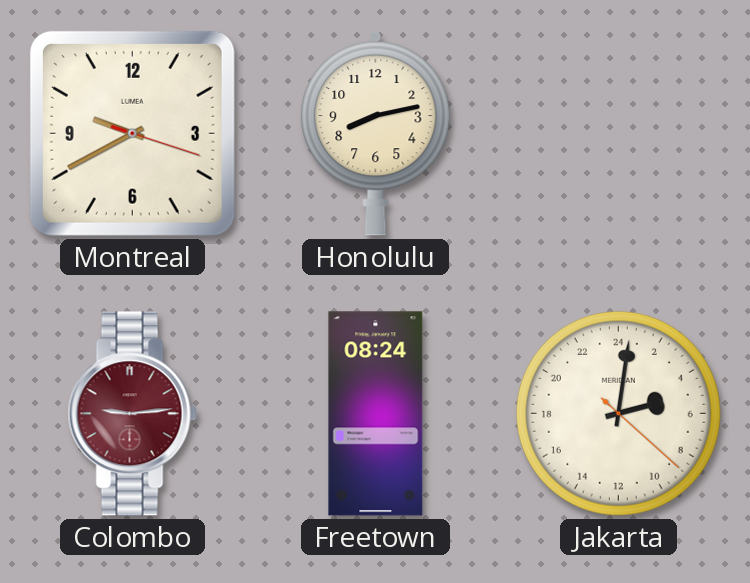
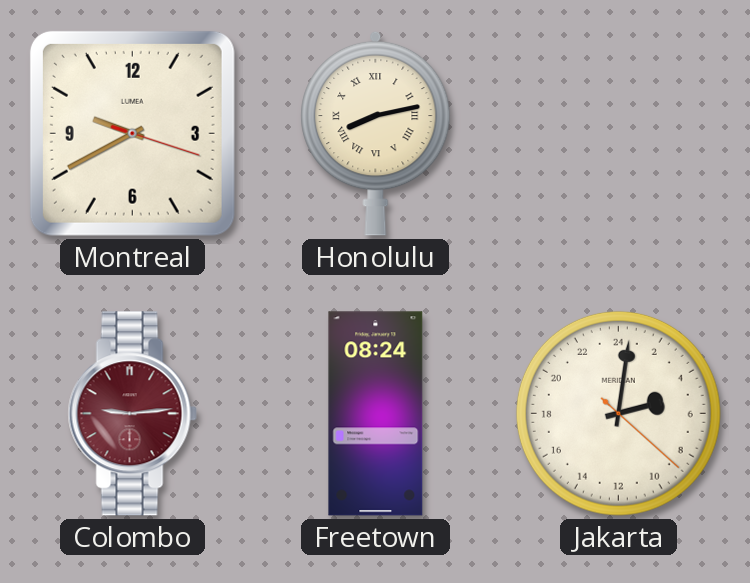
Honolulu numerals: Arabic -> Roman (376, 133)
